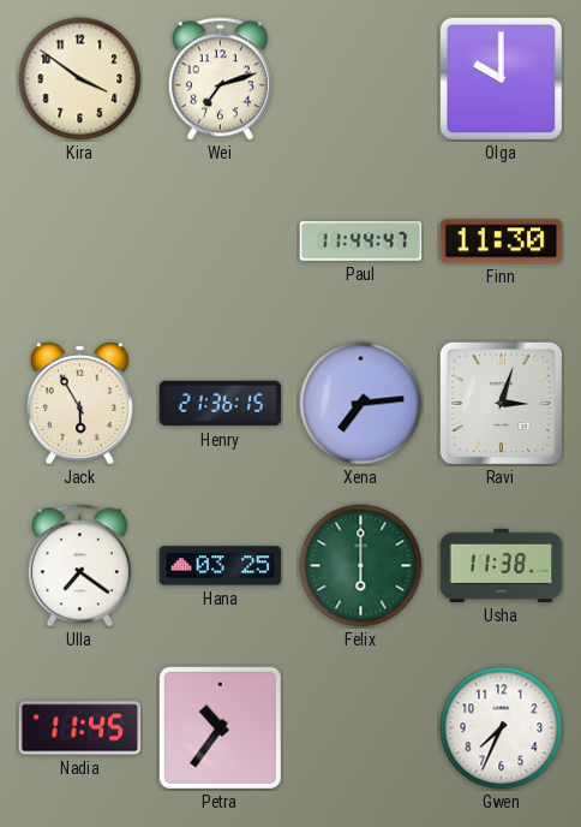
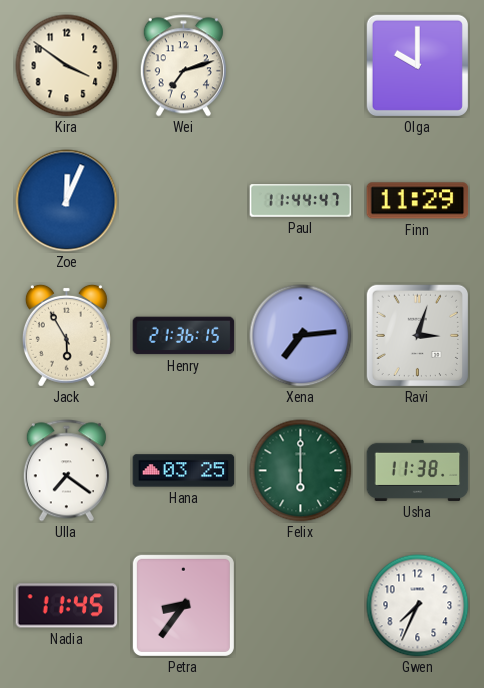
Zoe: none -> 12:04 (67, 201)
Finn: 11:30 -> 11:29 (418, 201)
Petra: 10:36 -> 8:36 (183, 605)
